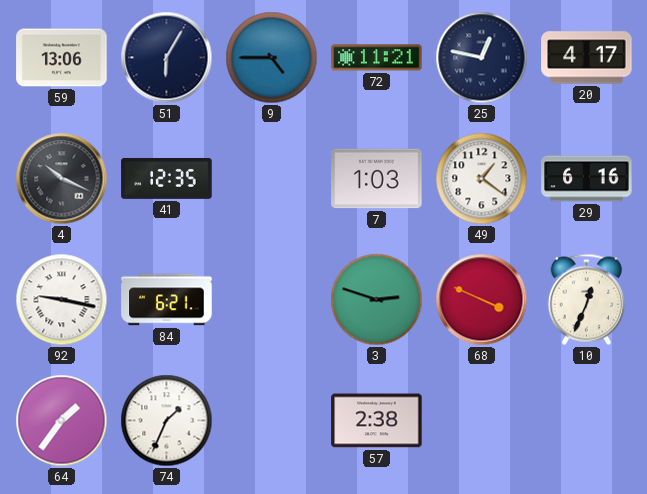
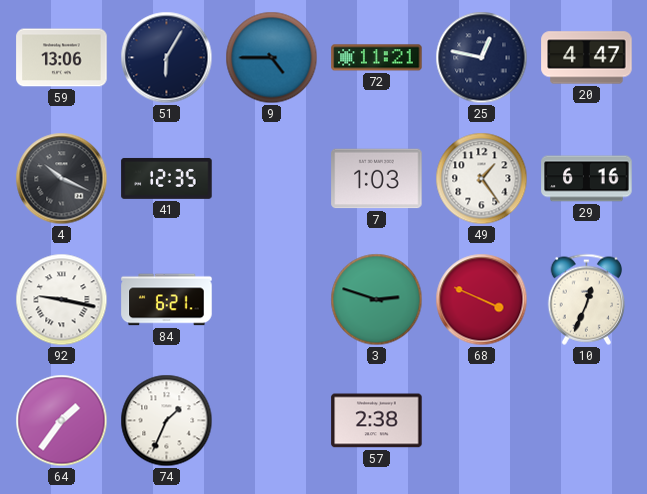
20: 4:17 -> 4:47 (587, 58)
49: 1:21 -> 1:24 (482, 179)
